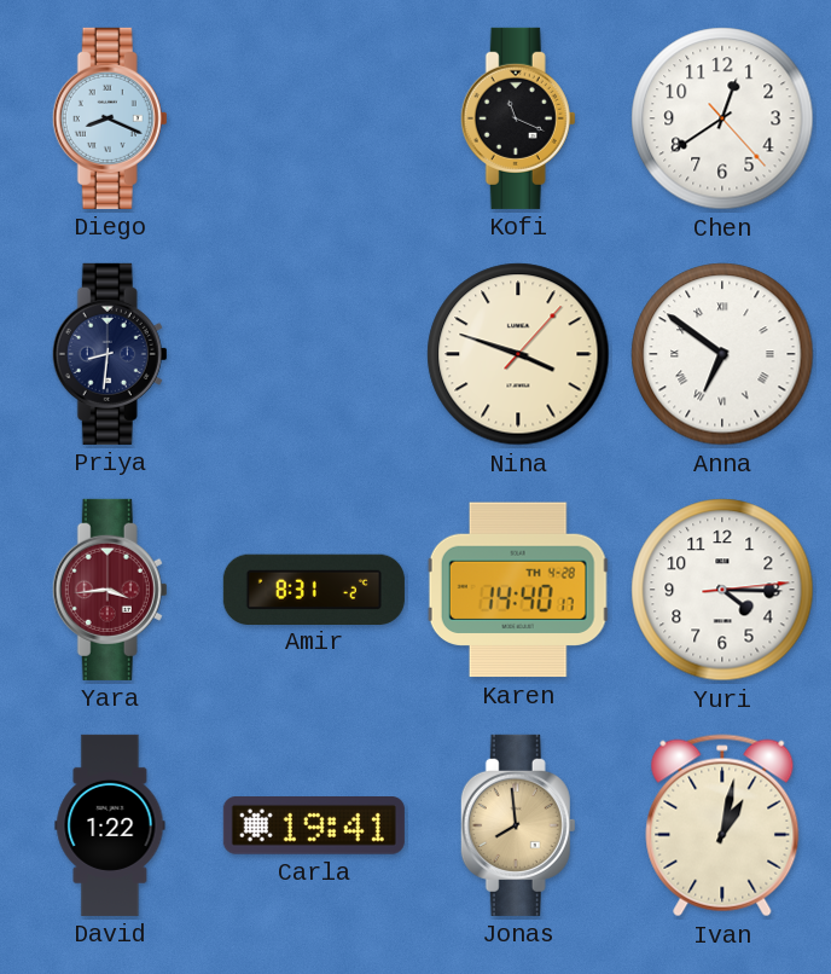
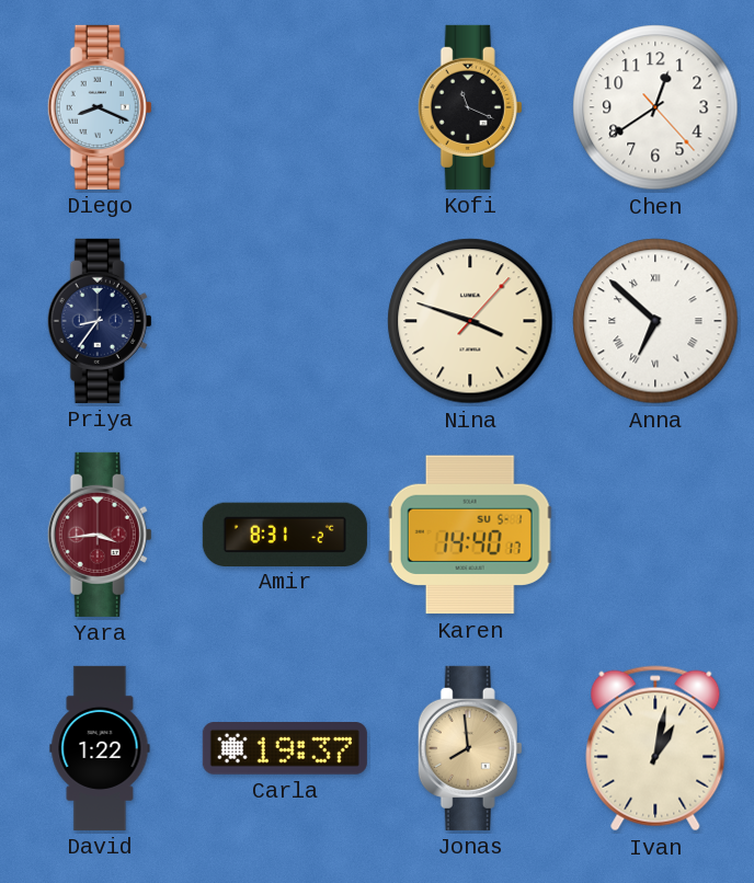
Priya: 8:31 -> 8:36 (100, 321)
Anna: 6:51 -> 6:52 (655, 321)
Karen date: TH 4-28 -> SU 5-1 (470, 535)
Yuri: 4:15 -> none (722, 590)
Carla: 19:41 -> 19:37 (285, 749)
